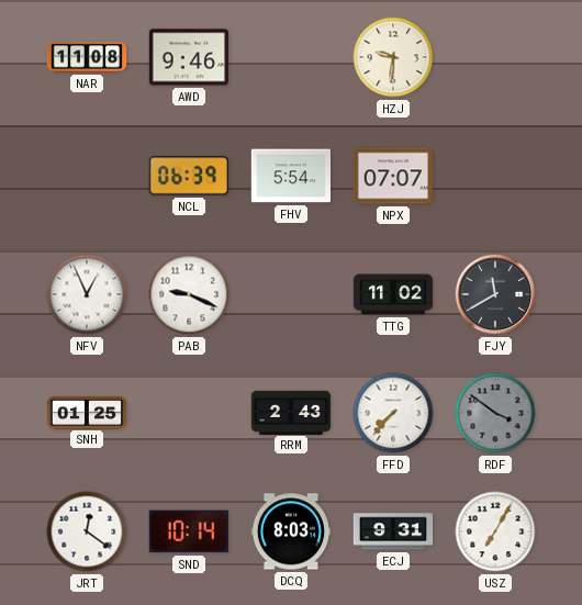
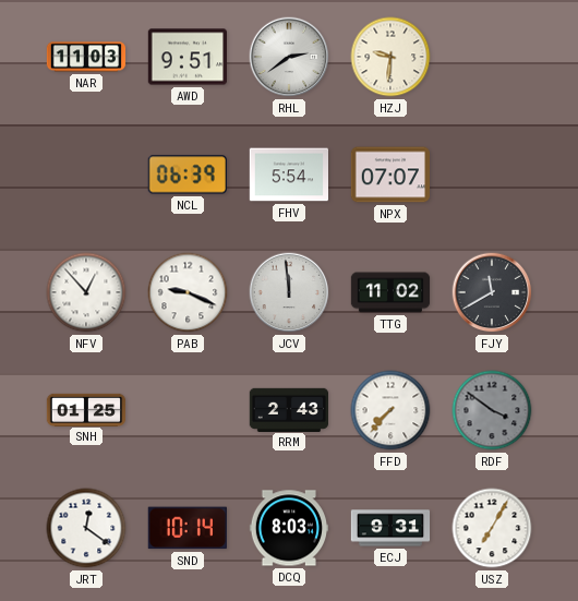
NAR: 11:08 -> 11:03 (86, 57)
AWD: 9:46 -> 9:51 (186, 57)
RHL: none -> 2:39 (289, 57)
NFV: 12:56 -> 12:53 (86, 292)
JCV: none -> 11:59 (289, 292)
